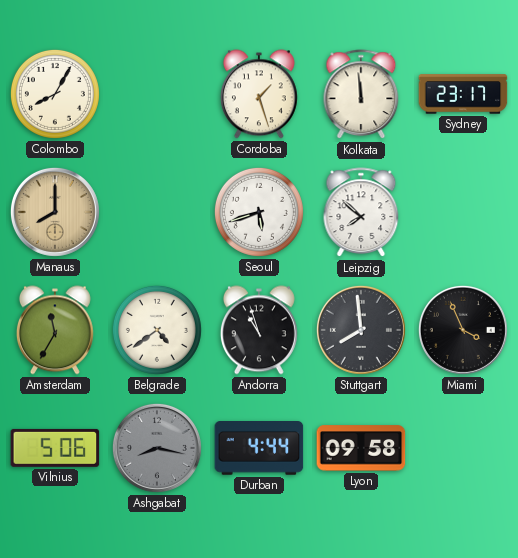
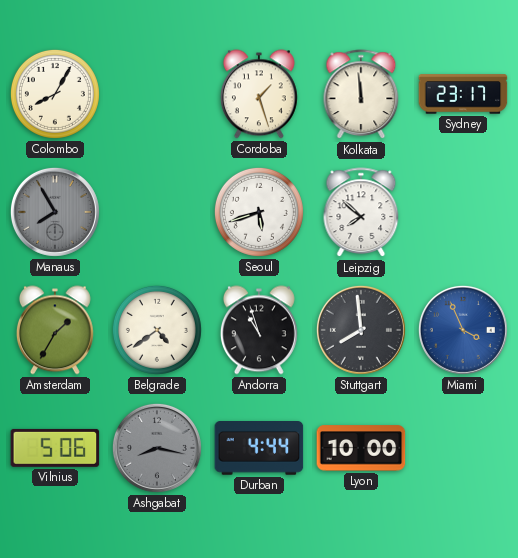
Manaus: 8:00 -> 7:55 (55, 212)
Manaus dial: champagne -> grey (55, 212)
Amsterdam: 11:35 -> 1:35 (55, 330)
Miami dial: black -> blue (463, 330)
Lyon: 09:58 -> 10:00 (361, 448)
